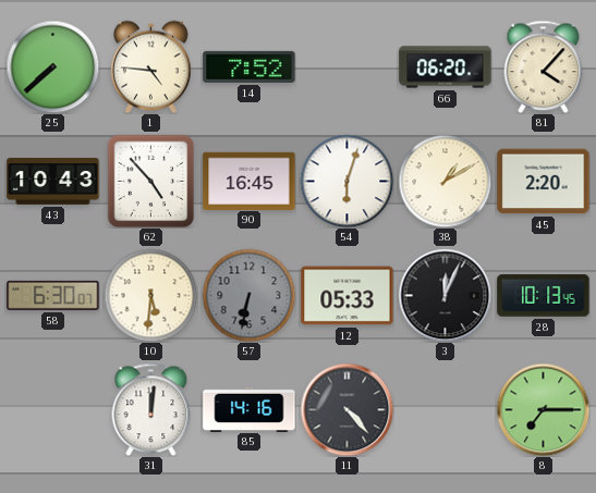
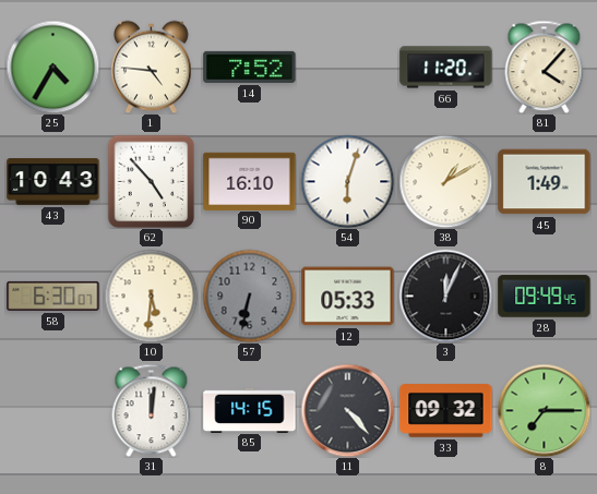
25: 7:38 -> 4:35 (52, 67)
66: 06:20 -> 11:20 (446, 68)
90: 16:45 -> 16:10 (250, 181)
45: 2:20 -> 1:49 (545, 182)
28: 10:13 -> 09:49 (545, 297)
85: 14:16 -> 14:15 (250, 410)
33: none -> 09:32 (446, 411)
